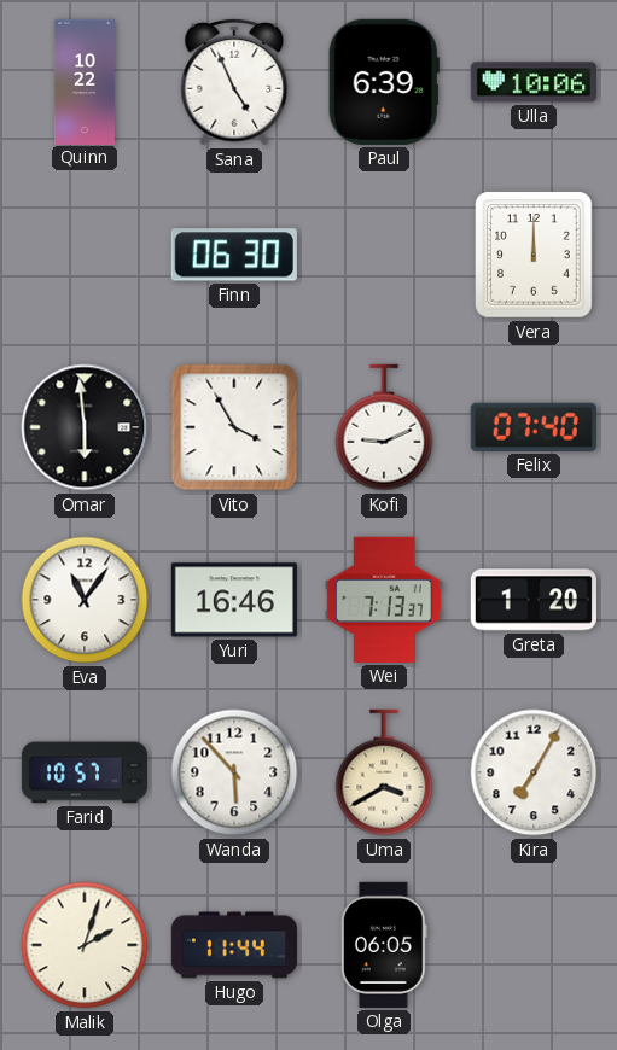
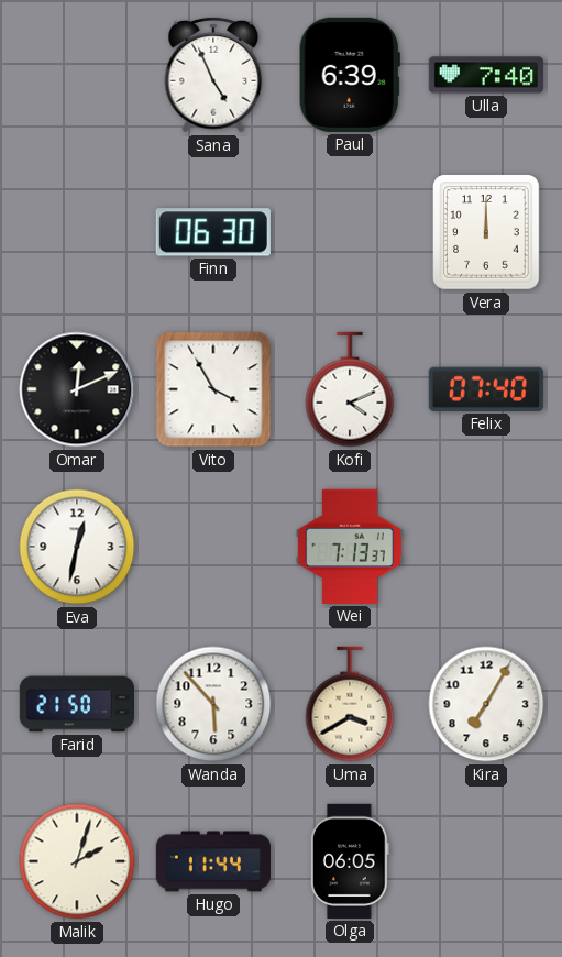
Quinn: 10:22 -> none (85, 81)
Ulla: 10:06 -> 7:40 (486, 75)
Omar: 5:59 -> 12:11 (77, 389)
Kofi: 9:11 -> 4:11 (350, 389)
Eva: 11:06 -> 12:32 (77, 547)
Yuri: 16:46 -> none (234, 600)
Greta: 1:20 -> none (534, 600)
Farid: 10:57 -> 21:50 (76, 704)
